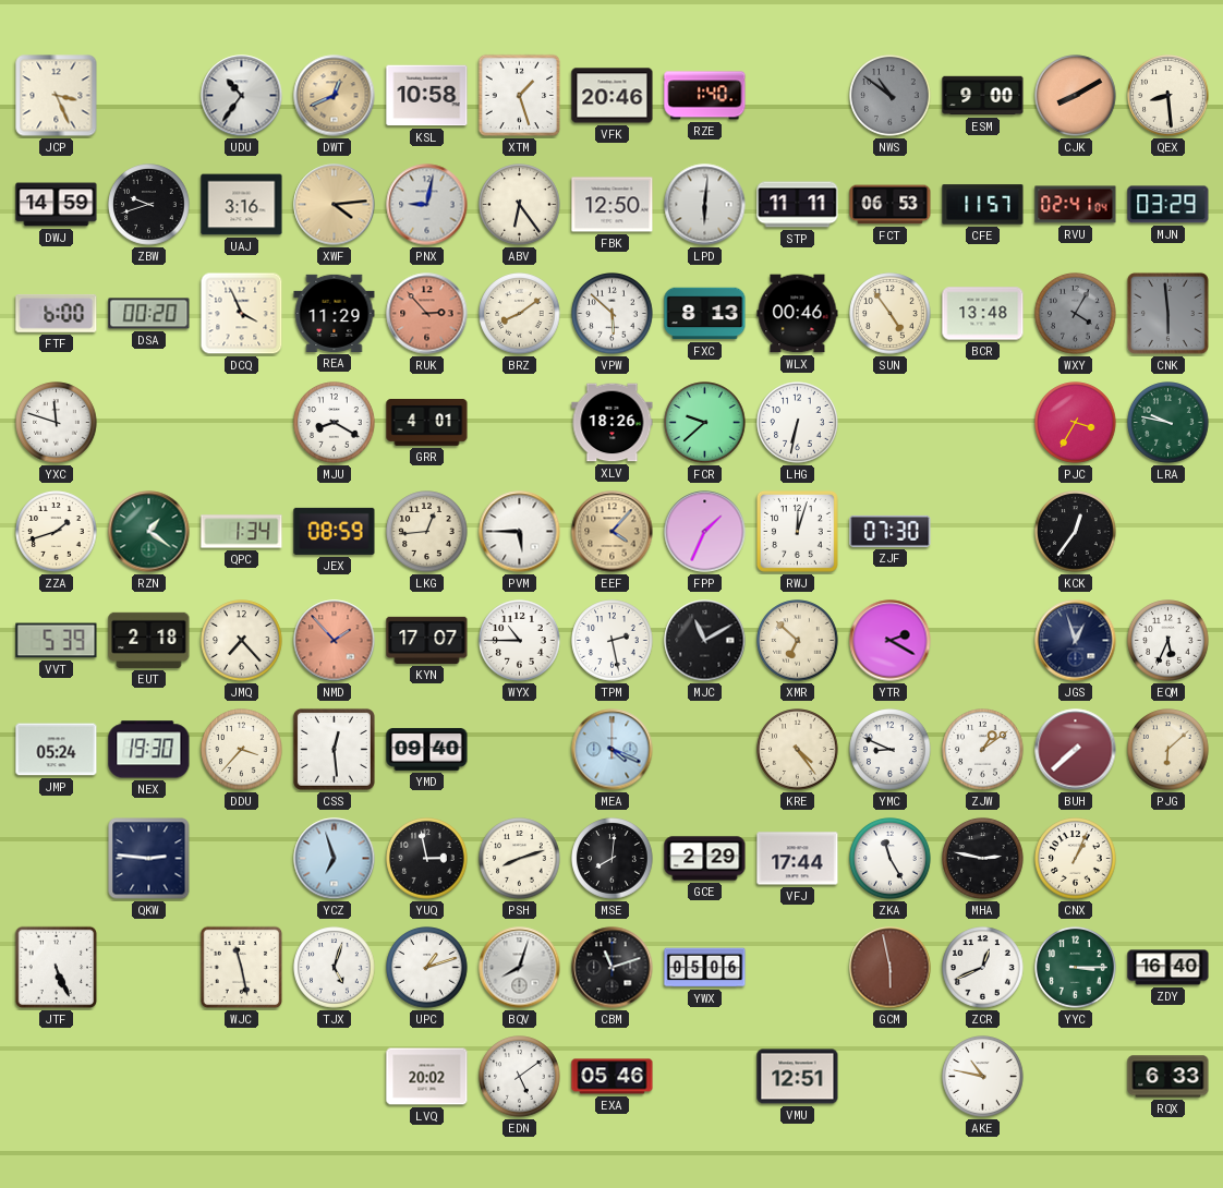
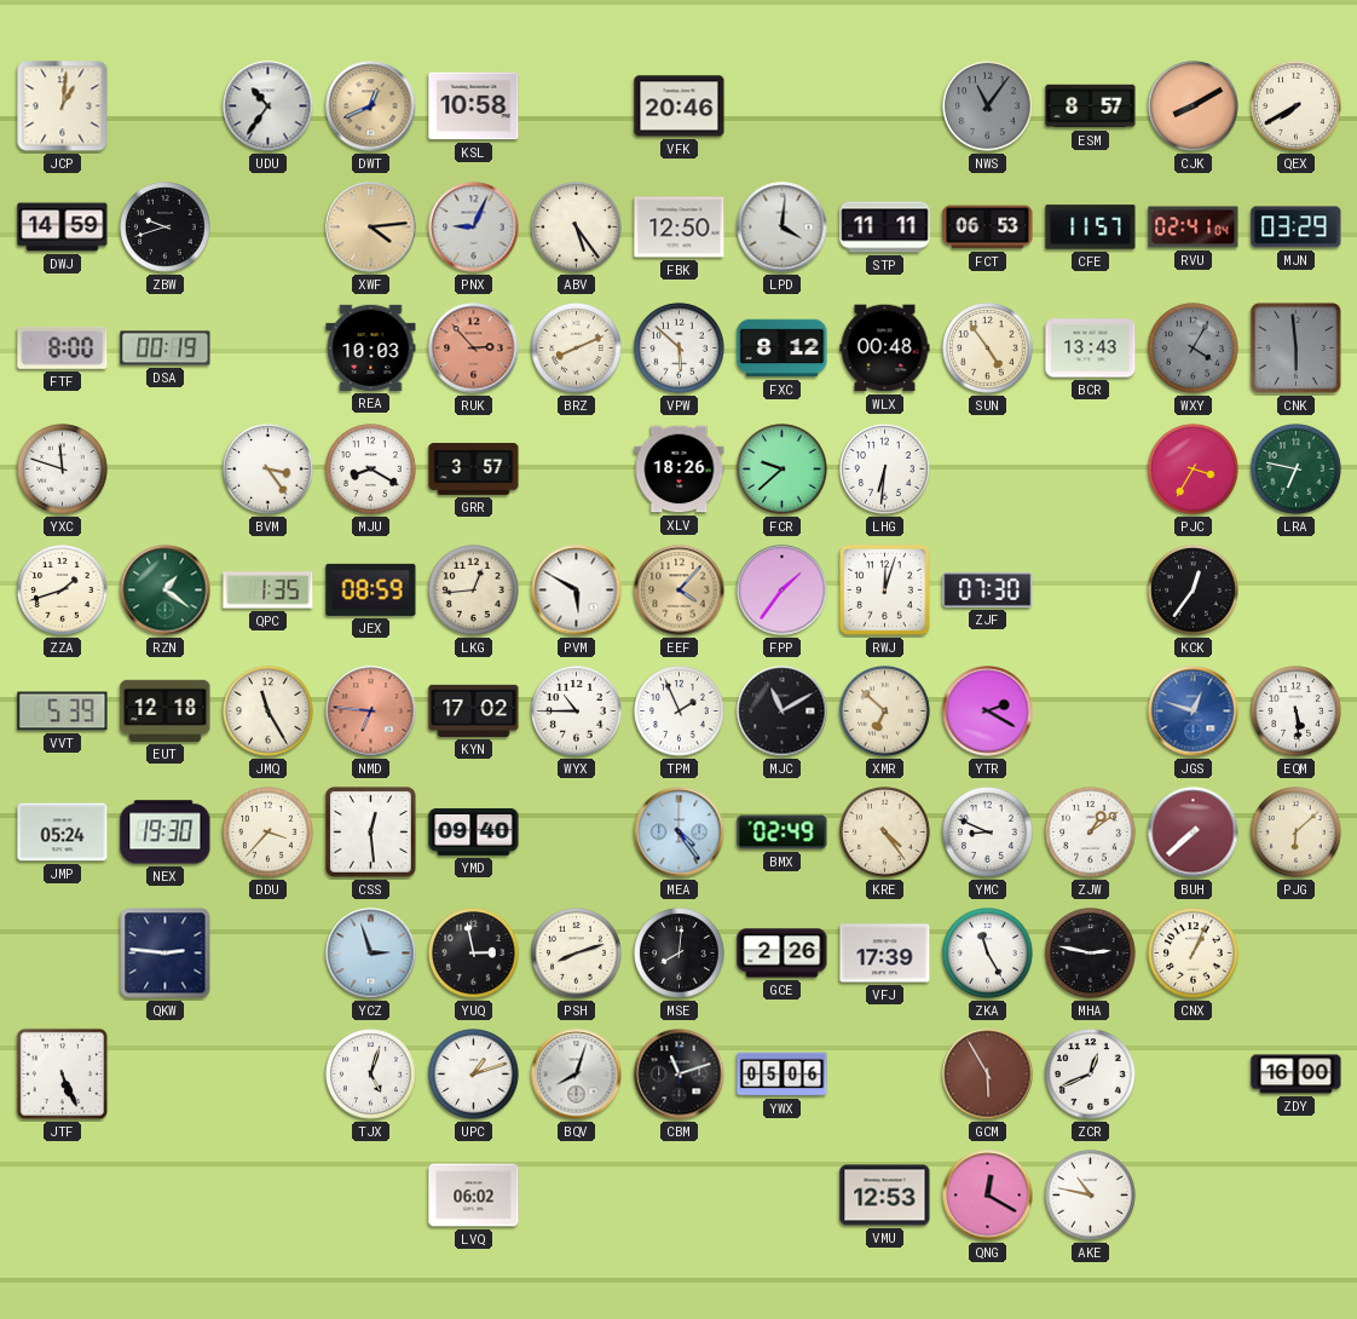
JCP: 3:26 -> 1:01 (63, 106)
XTM: 1:27 -> none (520, 96)
RZE: 1:40 -> none (705, 96)
NWS: 10:51 -> 11:06 (988, 106)
ESM: 9:00 -> 8:57 (1091, 106)
QEX: 8:29 -> 7:40 (1297, 106)
UAJ: 3:16 -> none (242, 205)
PNX: 9:02 -> 9:04 (474, 227)
ABV: 6:24 -> 5:24 (577, 227)
LPD: 6:01 -> 4:01 (783, 227)
FTF: 6:00 -> 8:00 (63, 347)
DSA: 00:20 -> 00:19 (166, 349)
DCQ: 3:56 -> none (242, 314)
REA: 11:29 -> 10:03 (371, 347)
BRZ: 8:09 -> 8:11 (577, 349)
FXC: 8:13 -> 8:12 (783, 349)
WLX: 00:46 -> 00:48 (885, 349)
BCR: 13:48 -> 13:43 (1091, 349)
BVM: none -> 3:24 (268, 470)
GRR: 4:01 -> 3:57 (474, 470)
LHG: 6:32 -> 6:31 (885, 470)
LRA: 9:47 -> 6:47 (1297, 470)
QPC: 1:34 -> 1:35 (268, 591)
PVM: 5:45 -> 5:50 (577, 591)
FPP: 1:34 -> 1:36 (783, 591)
EUT: 2:18 -> 12:18 (166, 710)
JMQ: 7:23 -> 11:25 (268, 712)
NMD: 1:53 -> 6:46 (371, 712)
KYN: 17:07 -> 17:02 (474, 710)
TPM: 2:28 -> 1:56 (680, 712)
JGS: 12:57 -> 12:48 (1194, 712)
JGS dial: navy -> blue (1194, 712)
EQM: 5:34 -> 5:29 (1297, 712)
MEA: 4:19 -> 4:24 (680, 833)
BMX: none -> 02:49 (783, 833)
YCZ: 6:57 -> 2:57 (371, 954)
GCE: 2:29 -> 2:26 (783, 954)
VFJ: 17:44 -> 17:39 (885, 954)
WJC: 11:28 -> none (242, 968)
GCM: 5:58 -> 5:55 (988, 1075)
YYC: 3:15 -> none (1076, 968)
ZDY: 16:40 -> 16:00 (1297, 1075)
LVQ: 20:02 -> 06:02 (474, 1196)
EDN: 5:09 -> none (520, 1077)
EXA: 05:46 -> none (613, 1077)
VMU: 12:51 -> 12:53 (885, 1196)
QNG: none -> 12:20 (988, 1196)
RQX: 6:33 -> none (1168, 1077)
